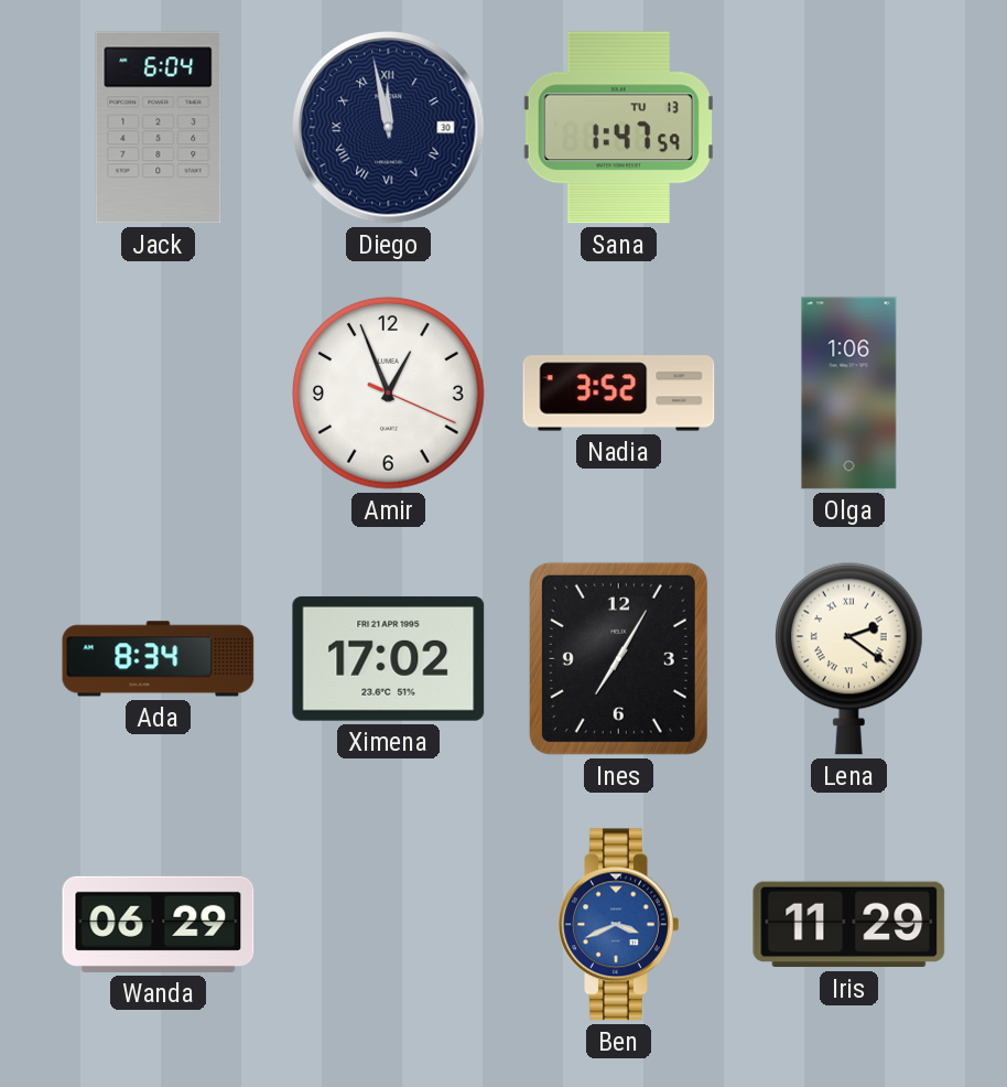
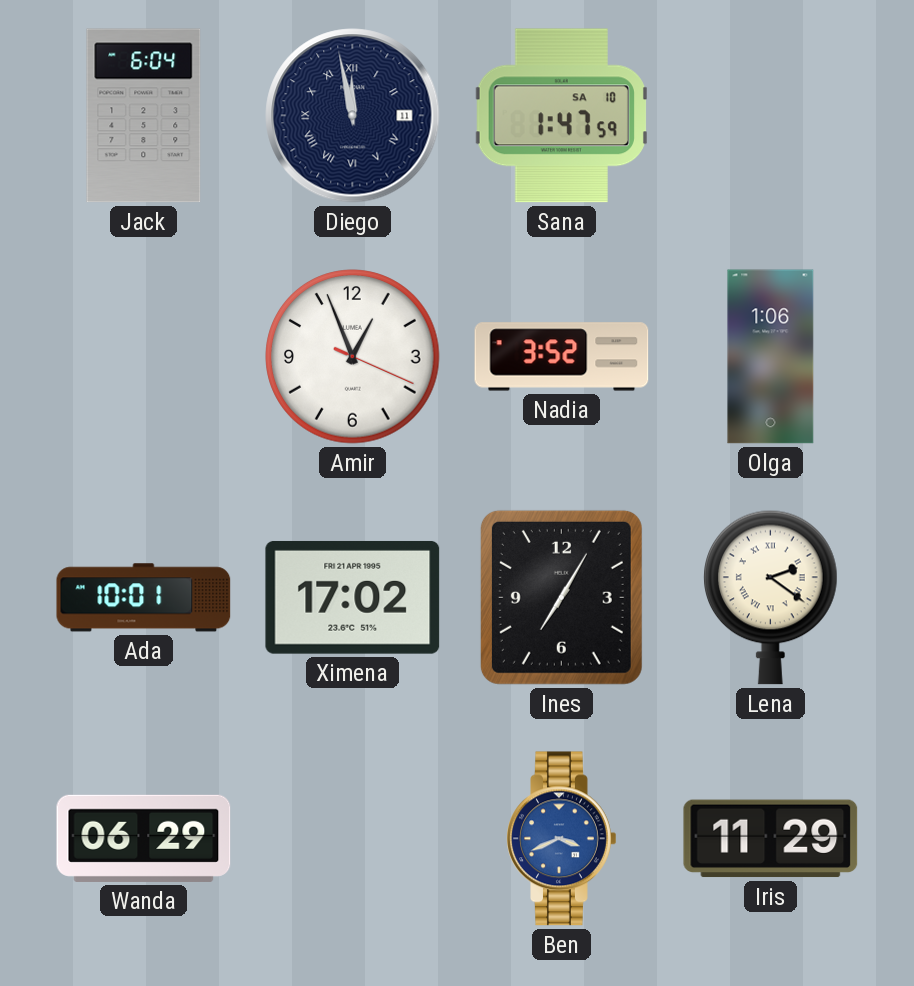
Diego date: 30 -> 11 (353, 116)
Sana date: TU 13 -> SA 10 (561, 116)
Ada: 8:34 -> 10:01 (144, 598)
